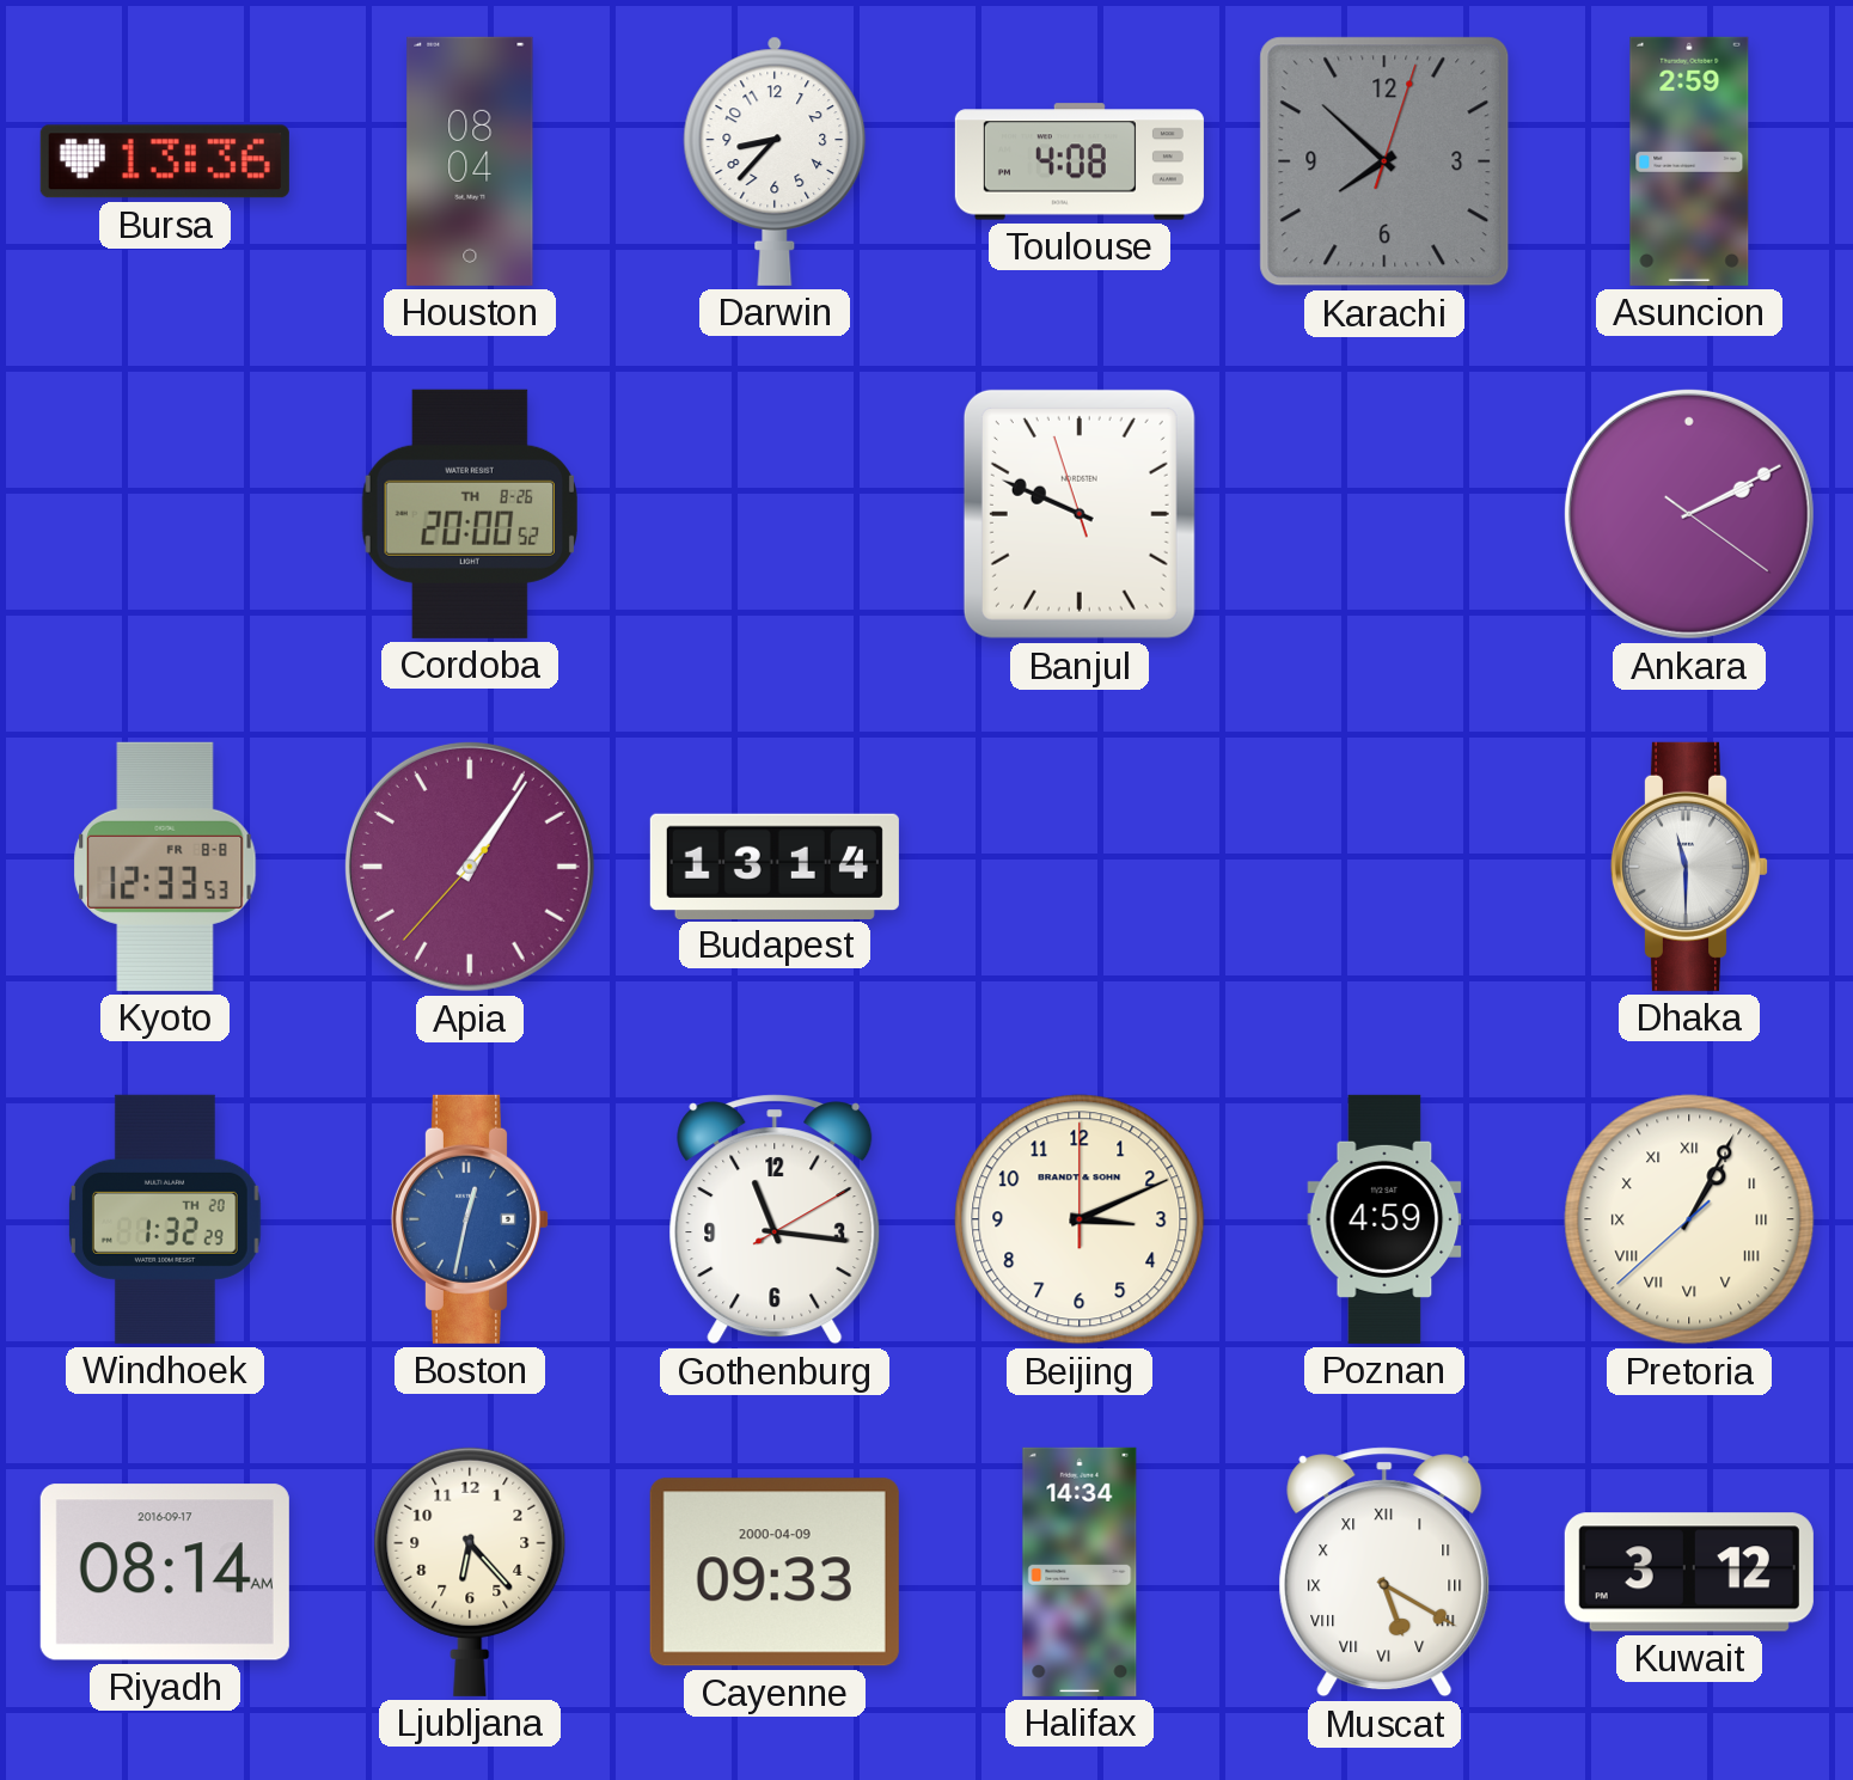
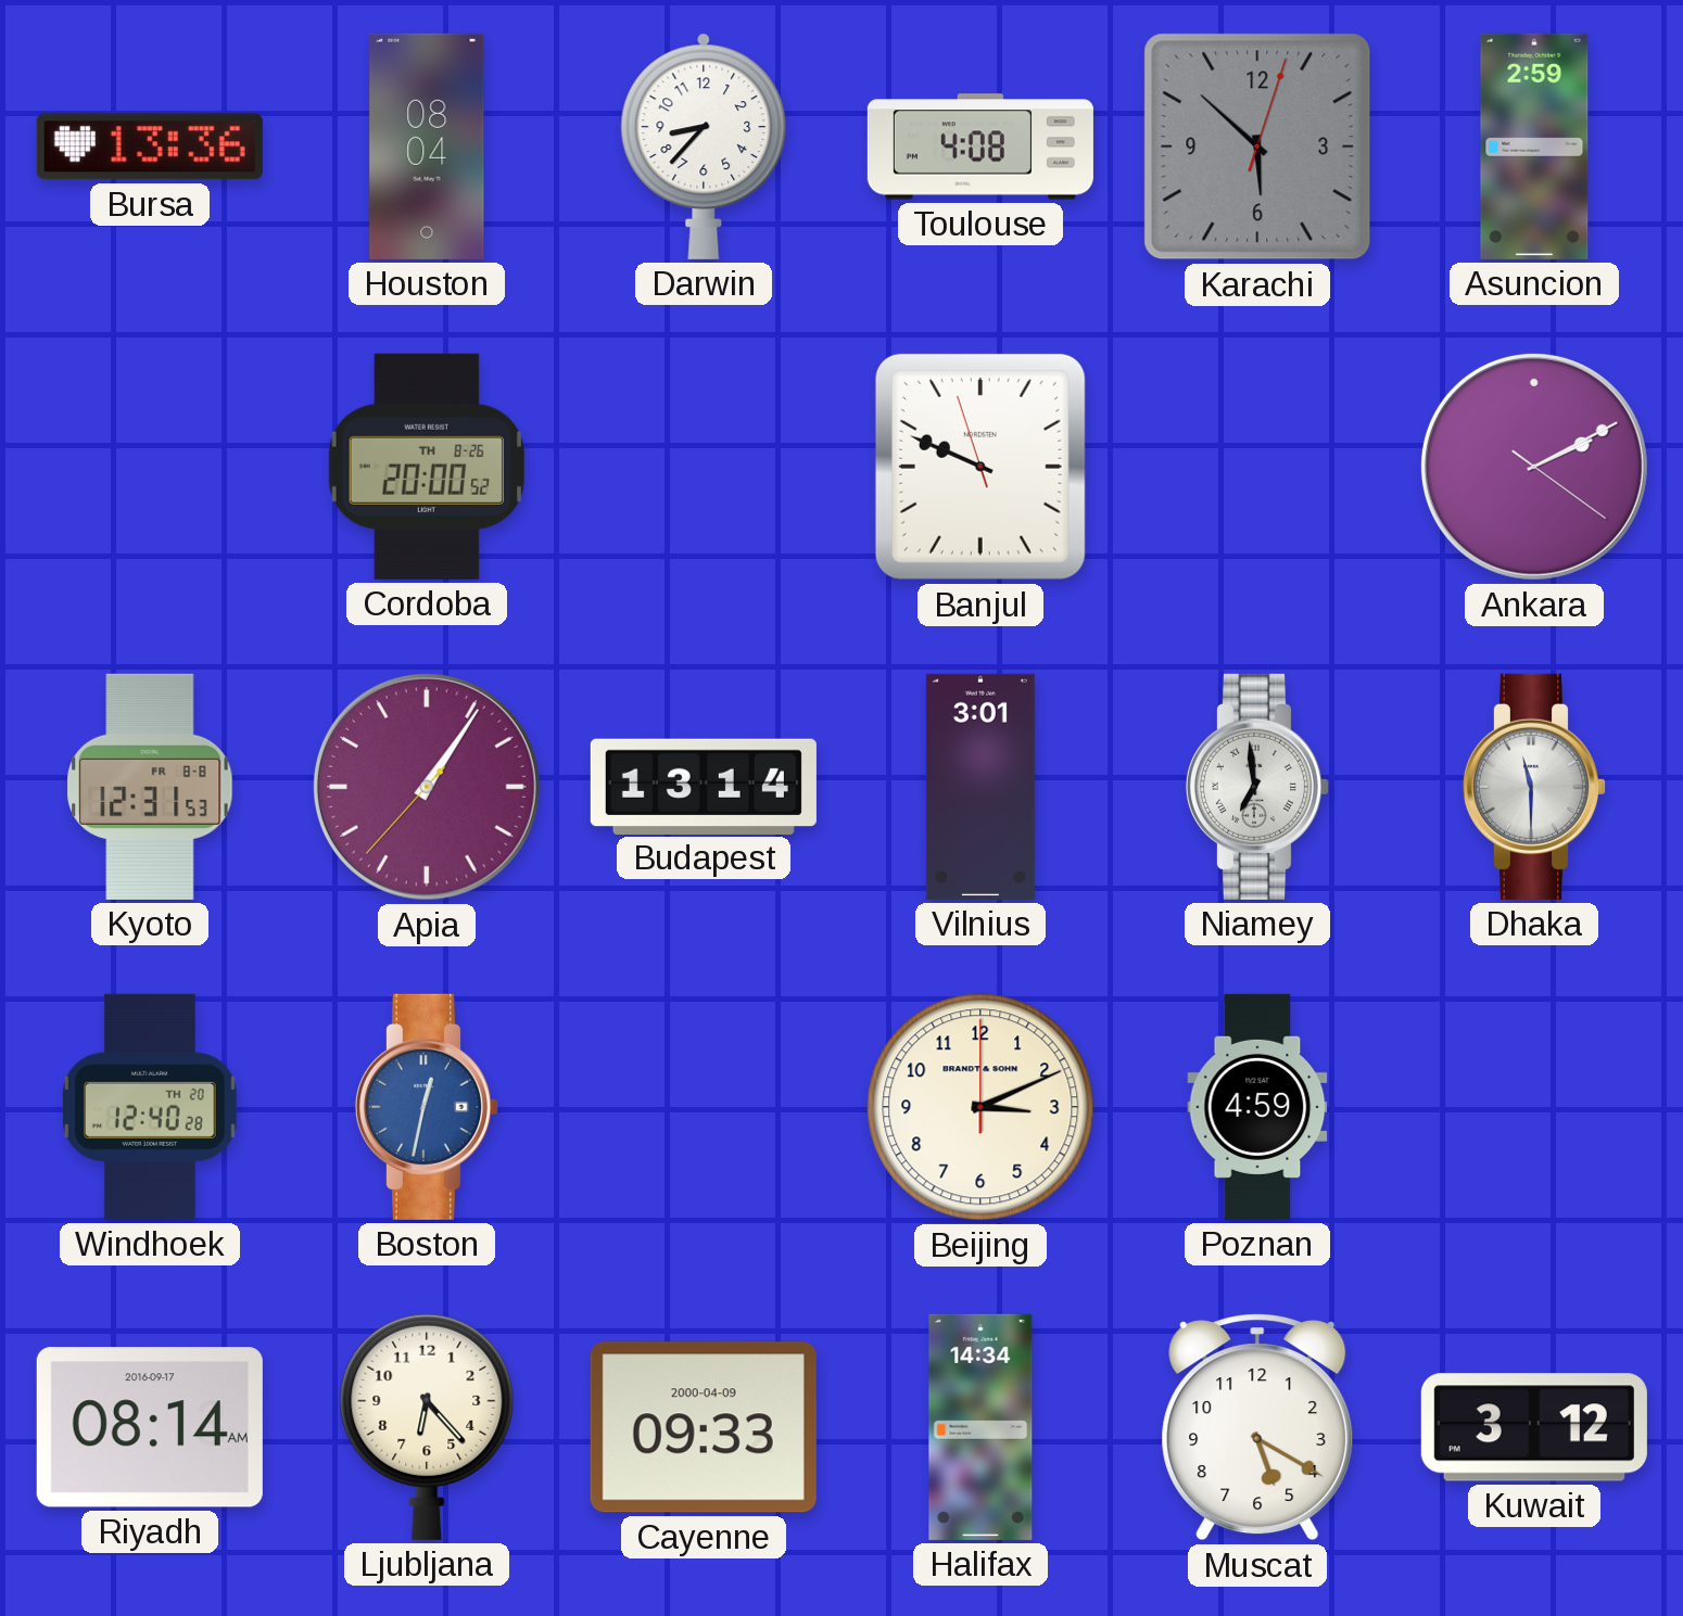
Karachi: 7:52 -> 5:52 (1257, 147)
Kyoto: 12:33 -> 12:31 (150, 787)
Vilnius: none -> 3:01 (980, 787)
Niamey: none -> 6:59 (1256, 787)
Windhoek: 1:32 -> 12:40 (150, 1107)
Gothenburg: 11:16 -> none (775, 1219)
Pretoria: 1:04 -> none (1689, 1219)
Muscat numerals: Roman -> Arabic (1257, 1427)
